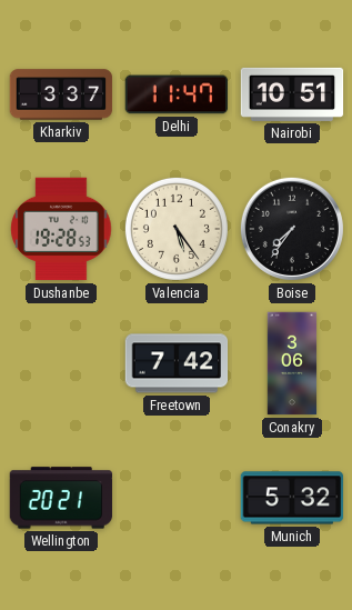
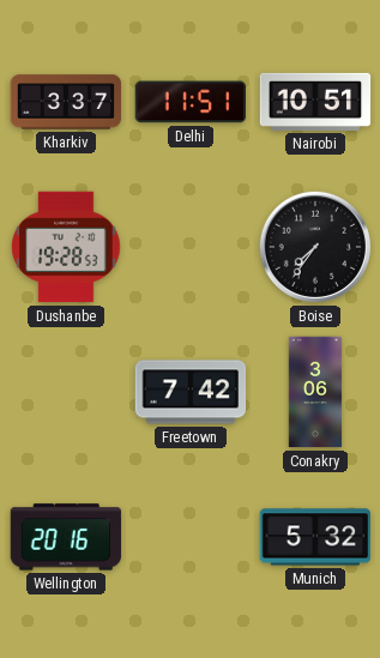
Delhi: 11:47 -> 11:51 (189, 102)
Valencia: 5:24 -> none (177, 229)
Wellington: 20:21 -> 20:16 (66, 537)
